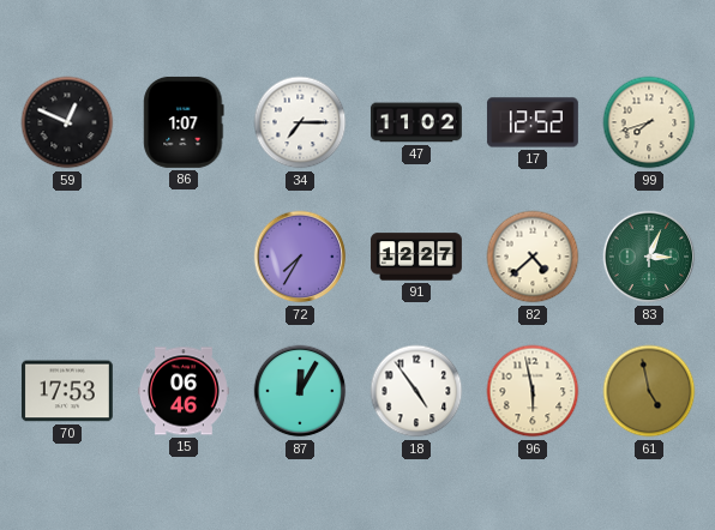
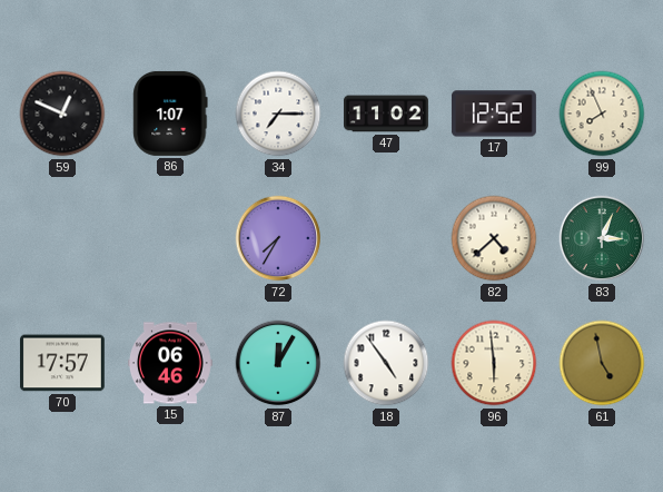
99: 7:42 -> 7:56 (602, 114)
91: 12:27 -> none (416, 257)
70: 17:53 -> 17:57 (62, 363)
96: 5:58 -> 5:59 (494, 363)
